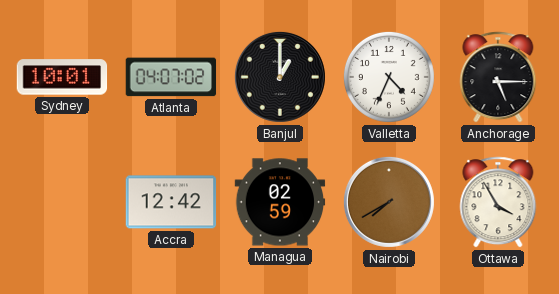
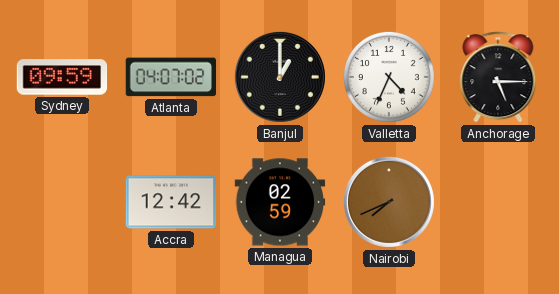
Sydney: 10:01 -> 09:59 (62, 77)
Nairobi: 7:40 -> 7:41 (389, 202)
Ottawa: 3:55 -> none (498, 202)
